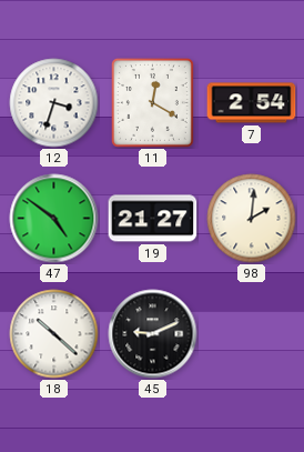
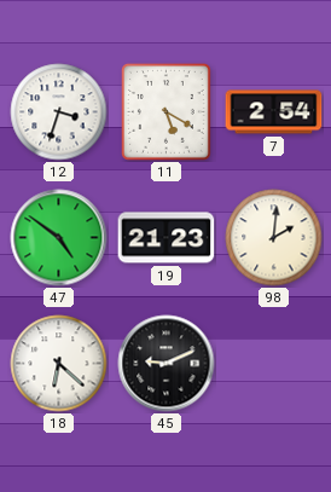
11: 12:20 -> 5:20 (165, 112)
19: 21:27 -> 21:23 (167, 238)
18: 10:22 -> 6:22 (59, 364)
